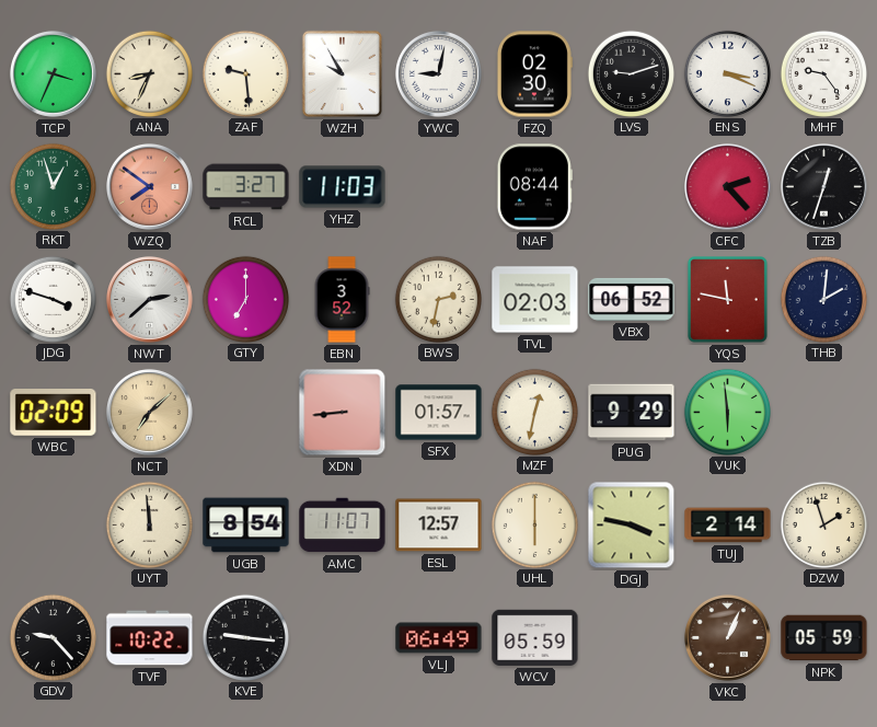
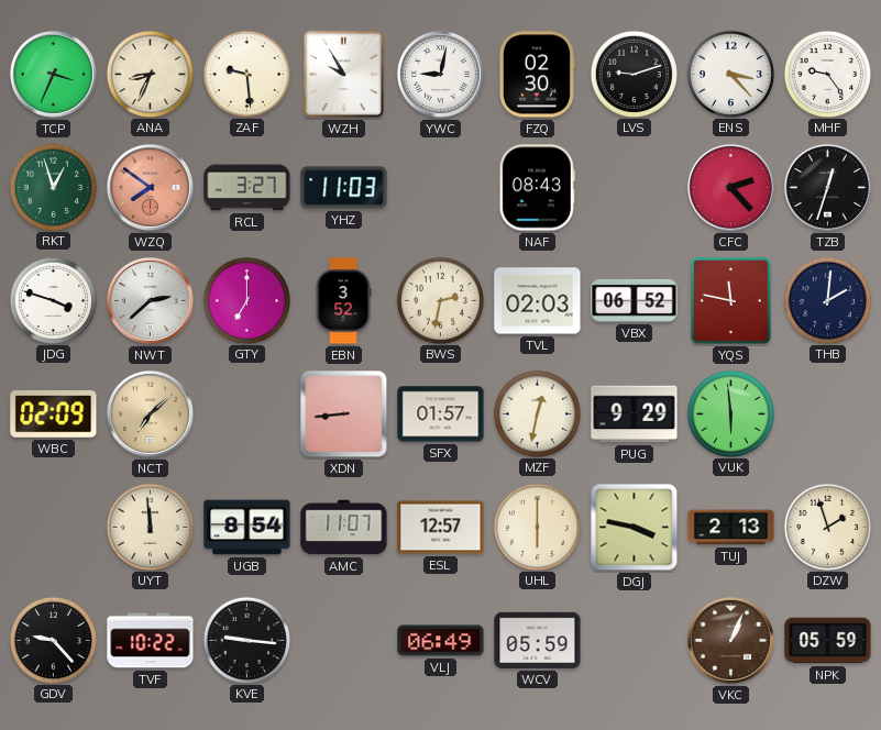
ENS: 3:19 -> 3:23 (730, 74)
NAF: 08:44 -> 08:43 (537, 188)
TUJ: 2:14 -> 2:13 (731, 528)
